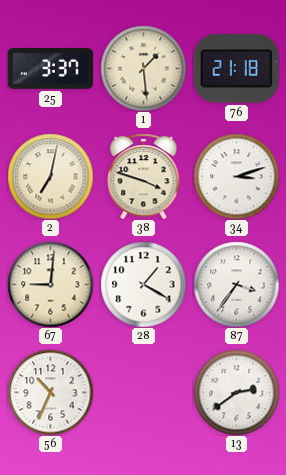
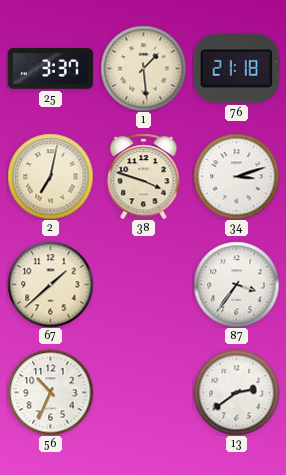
67: 9:01 -> 1:38 (50, 284)
28: 1:20 -> none (143, 284)
